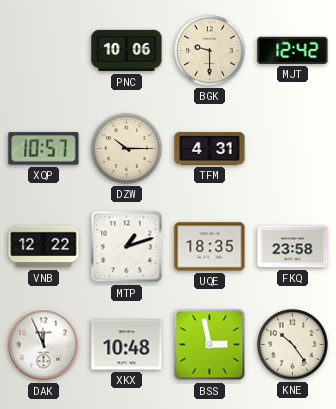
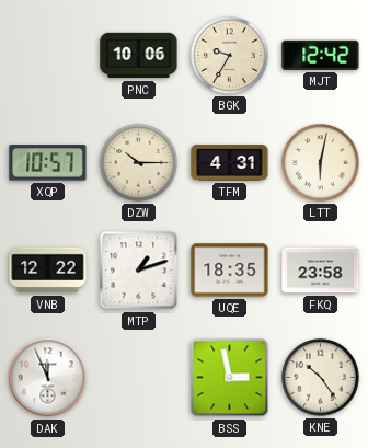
BGK: 9:30 -> 9:35 (230, 56)
LTT: none -> 6:02 (321, 163)
XKX: 10:48 -> none (127, 345)
